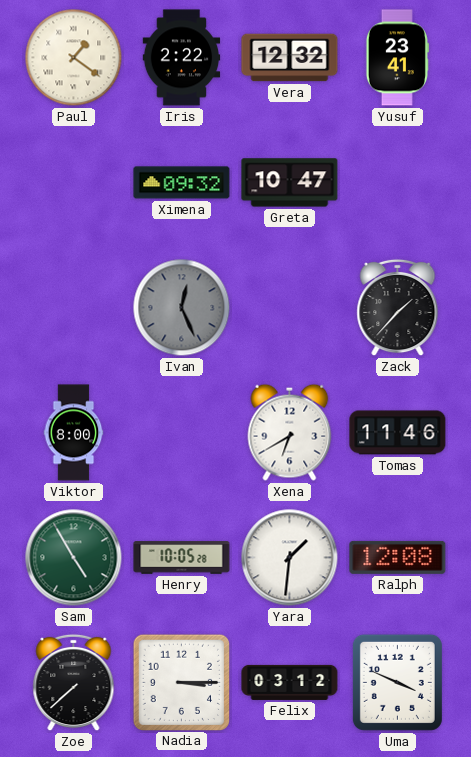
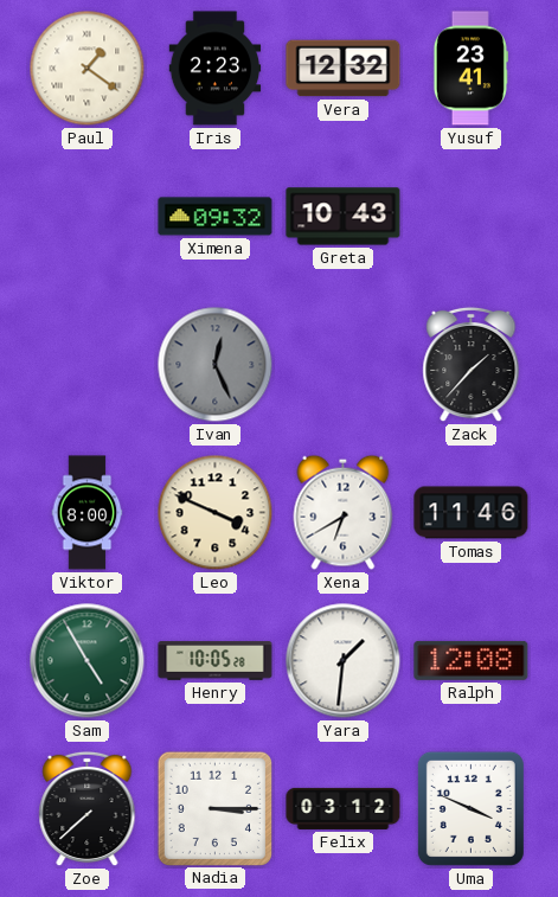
Iris: 2:22 -> 2:23 (216, 69)
Greta: 10:47 -> 10:43 (344, 217)
Leo: none -> 3:49 (216, 513)
